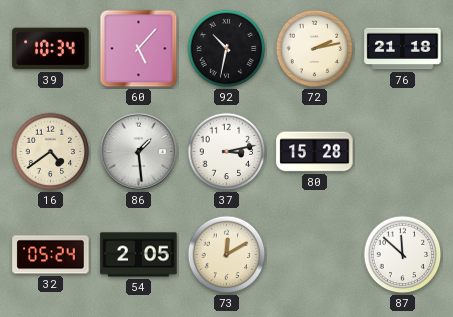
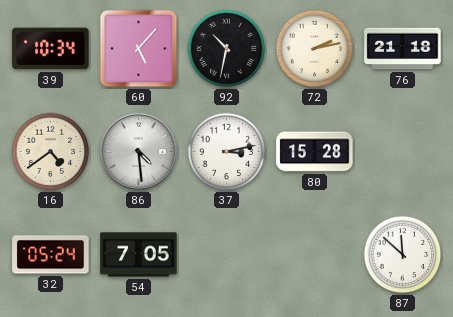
86: 1:29 -> 4:29 (138, 151)
54: 2:05 -> 7:05 (139, 255)
73: 12:10 -> none (227, 255)
